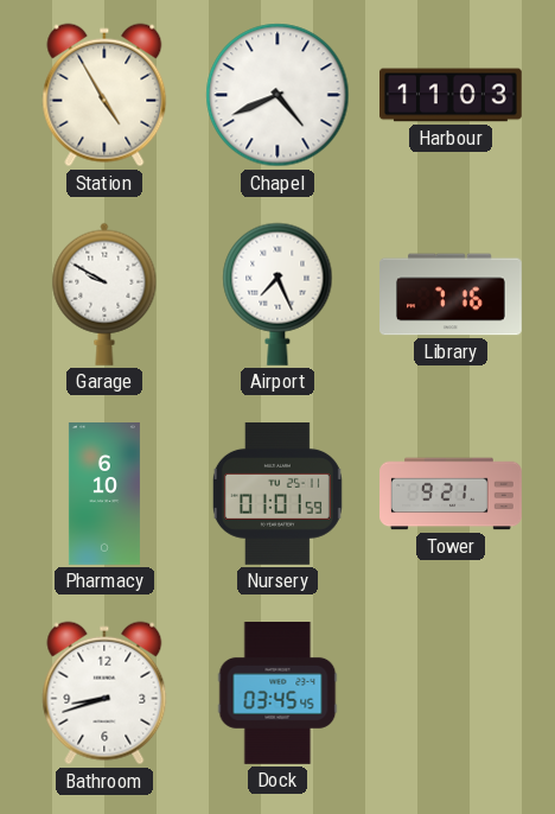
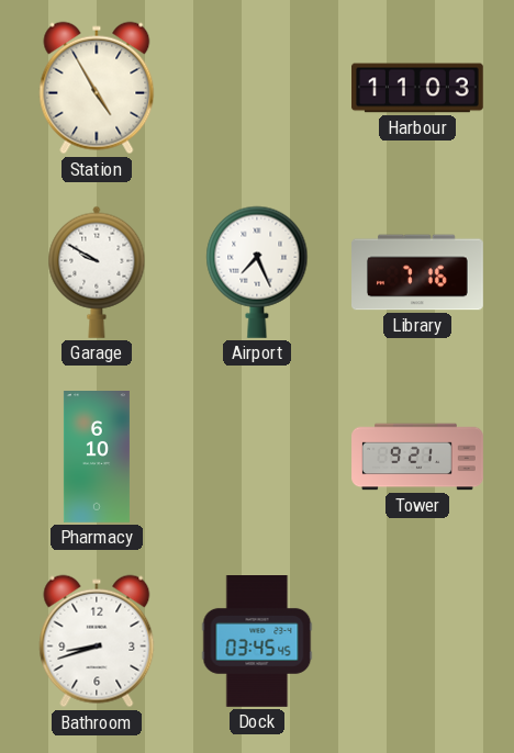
Chapel: 4:41 -> none (277, 95)
Nursery: 01:01 -> none (277, 495)
